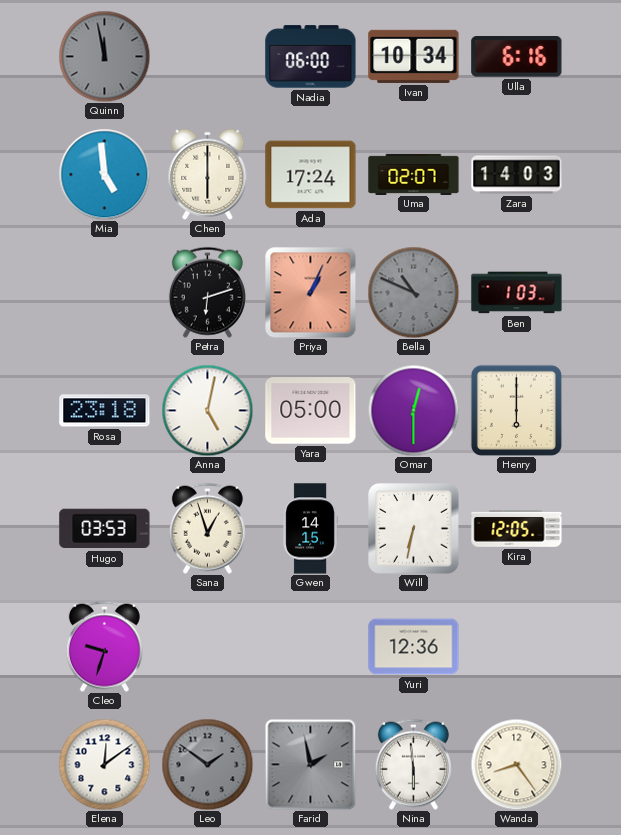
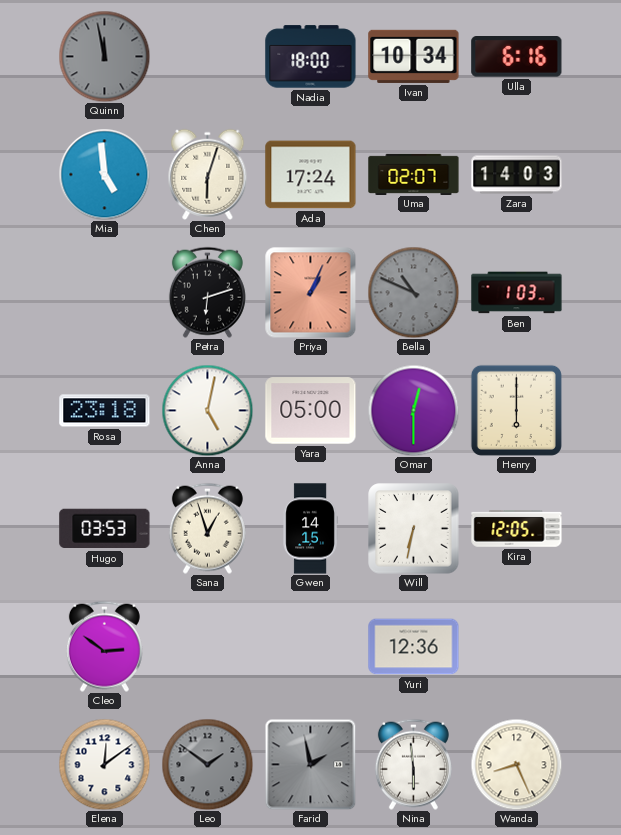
Nadia: 06:00 -> 18:00 (311, 57)
Chen: 6:00 -> 6:03 (208, 174)
Cleo: 9:33 -> 2:51 (104, 646)
Wanda: 8:24 -> 8:26 (516, 764)
